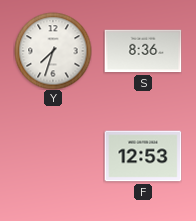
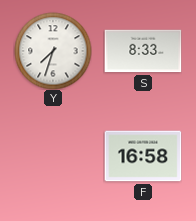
S: 8:36 -> 8:33 (143, 51)
F: 12:53 -> 16:58 (143, 156)
